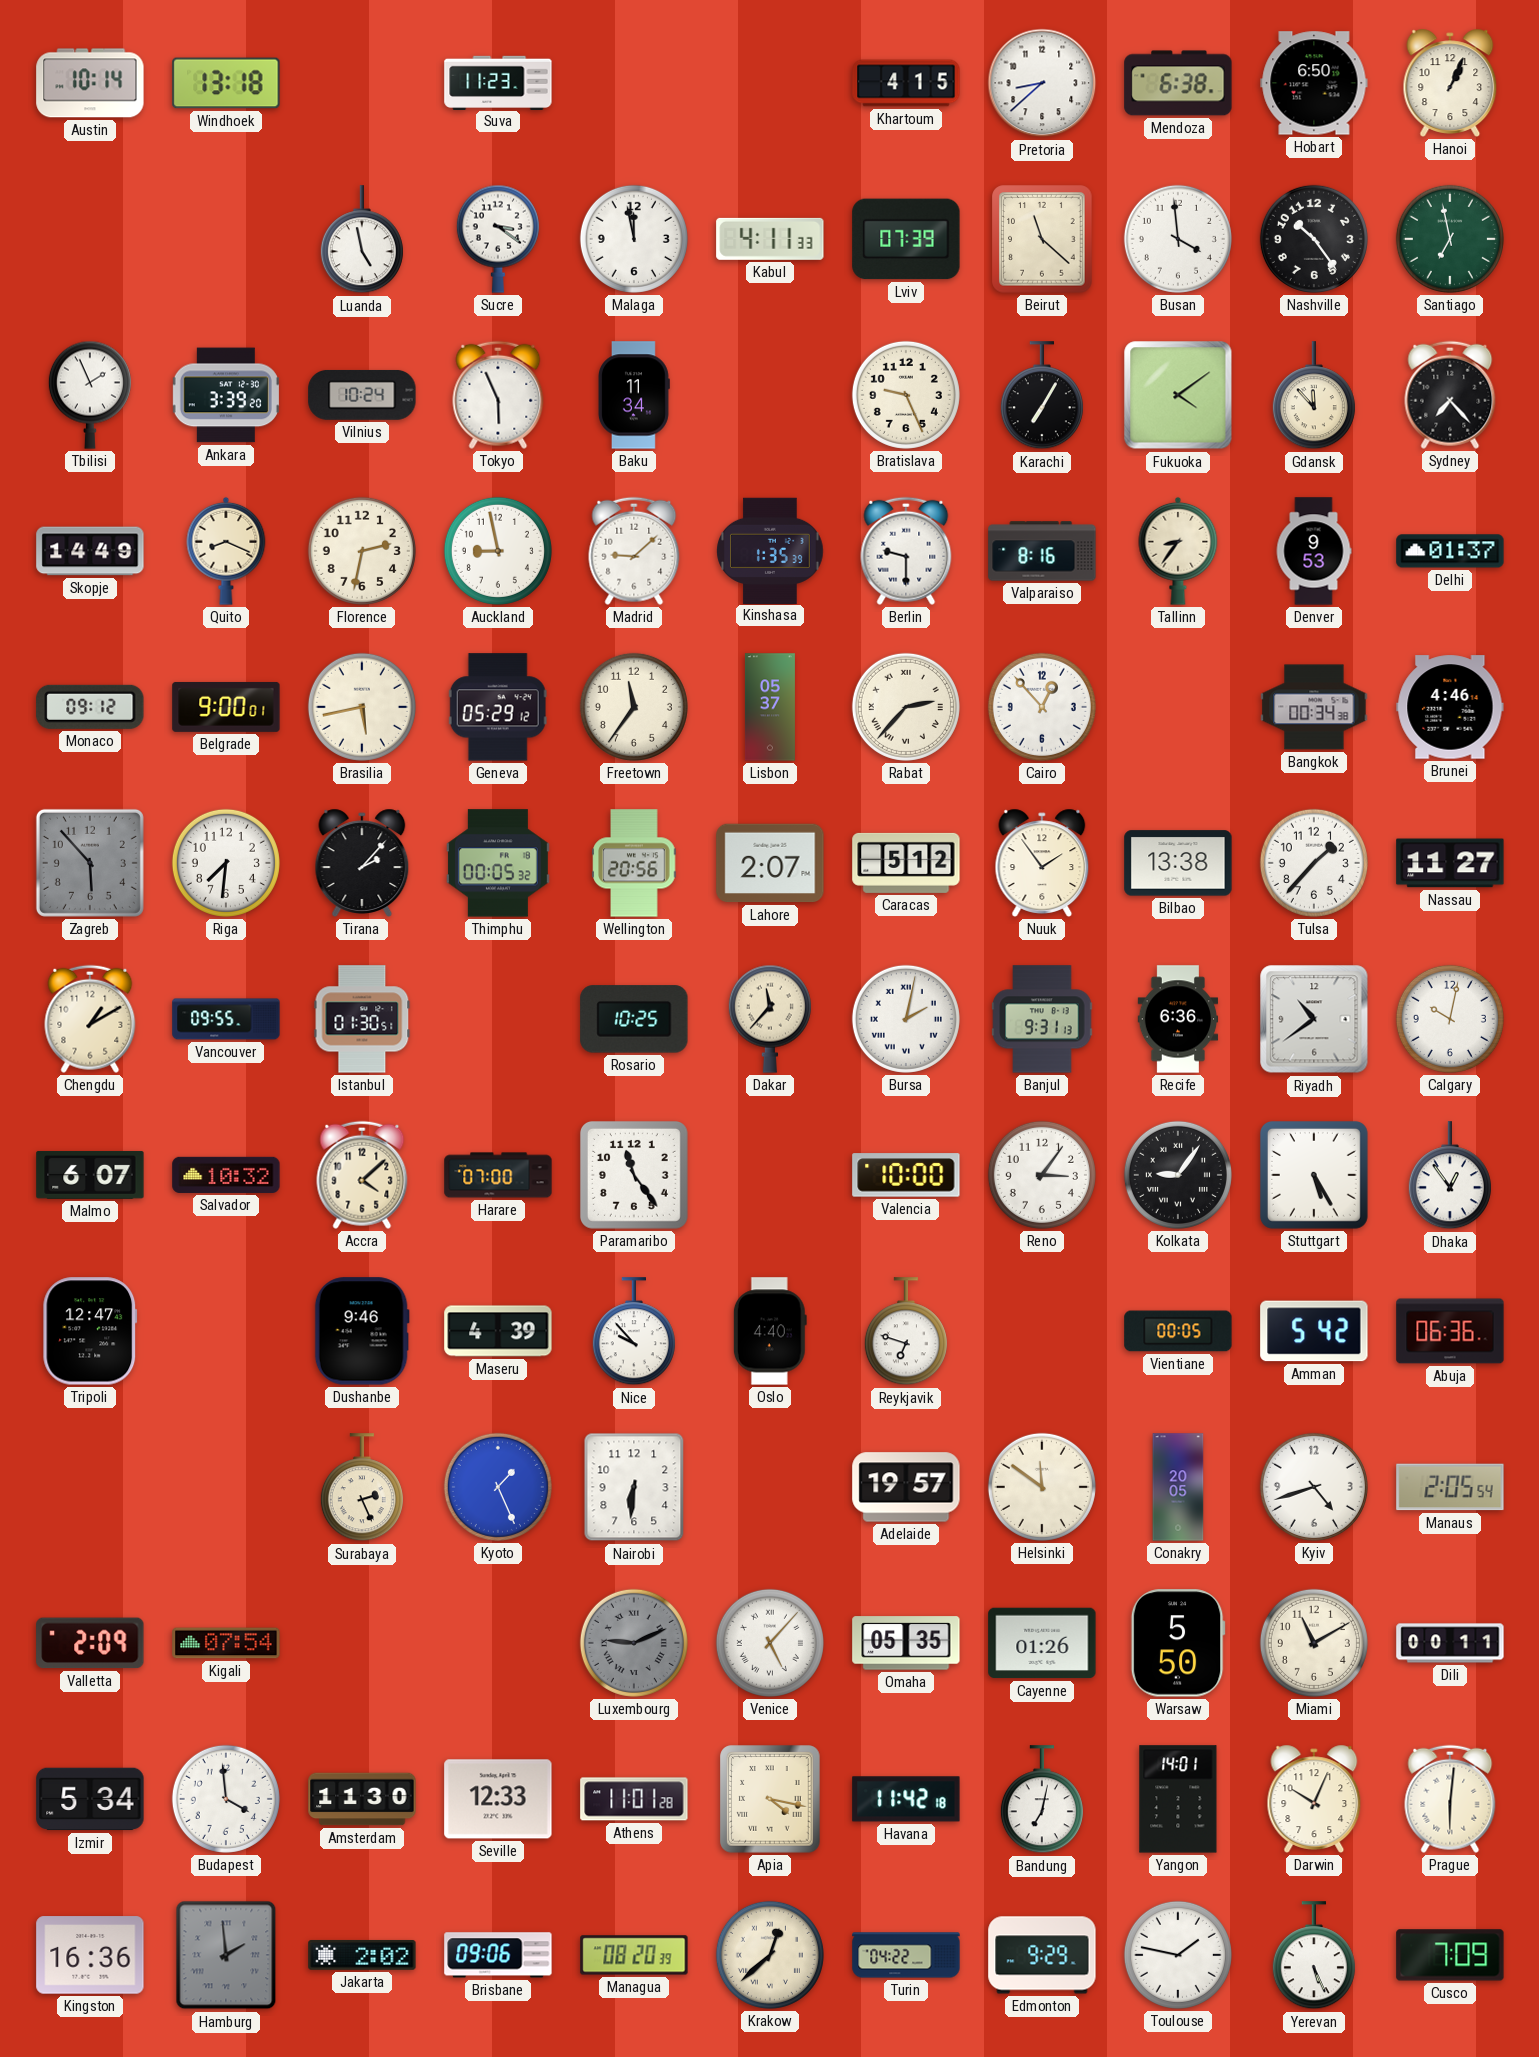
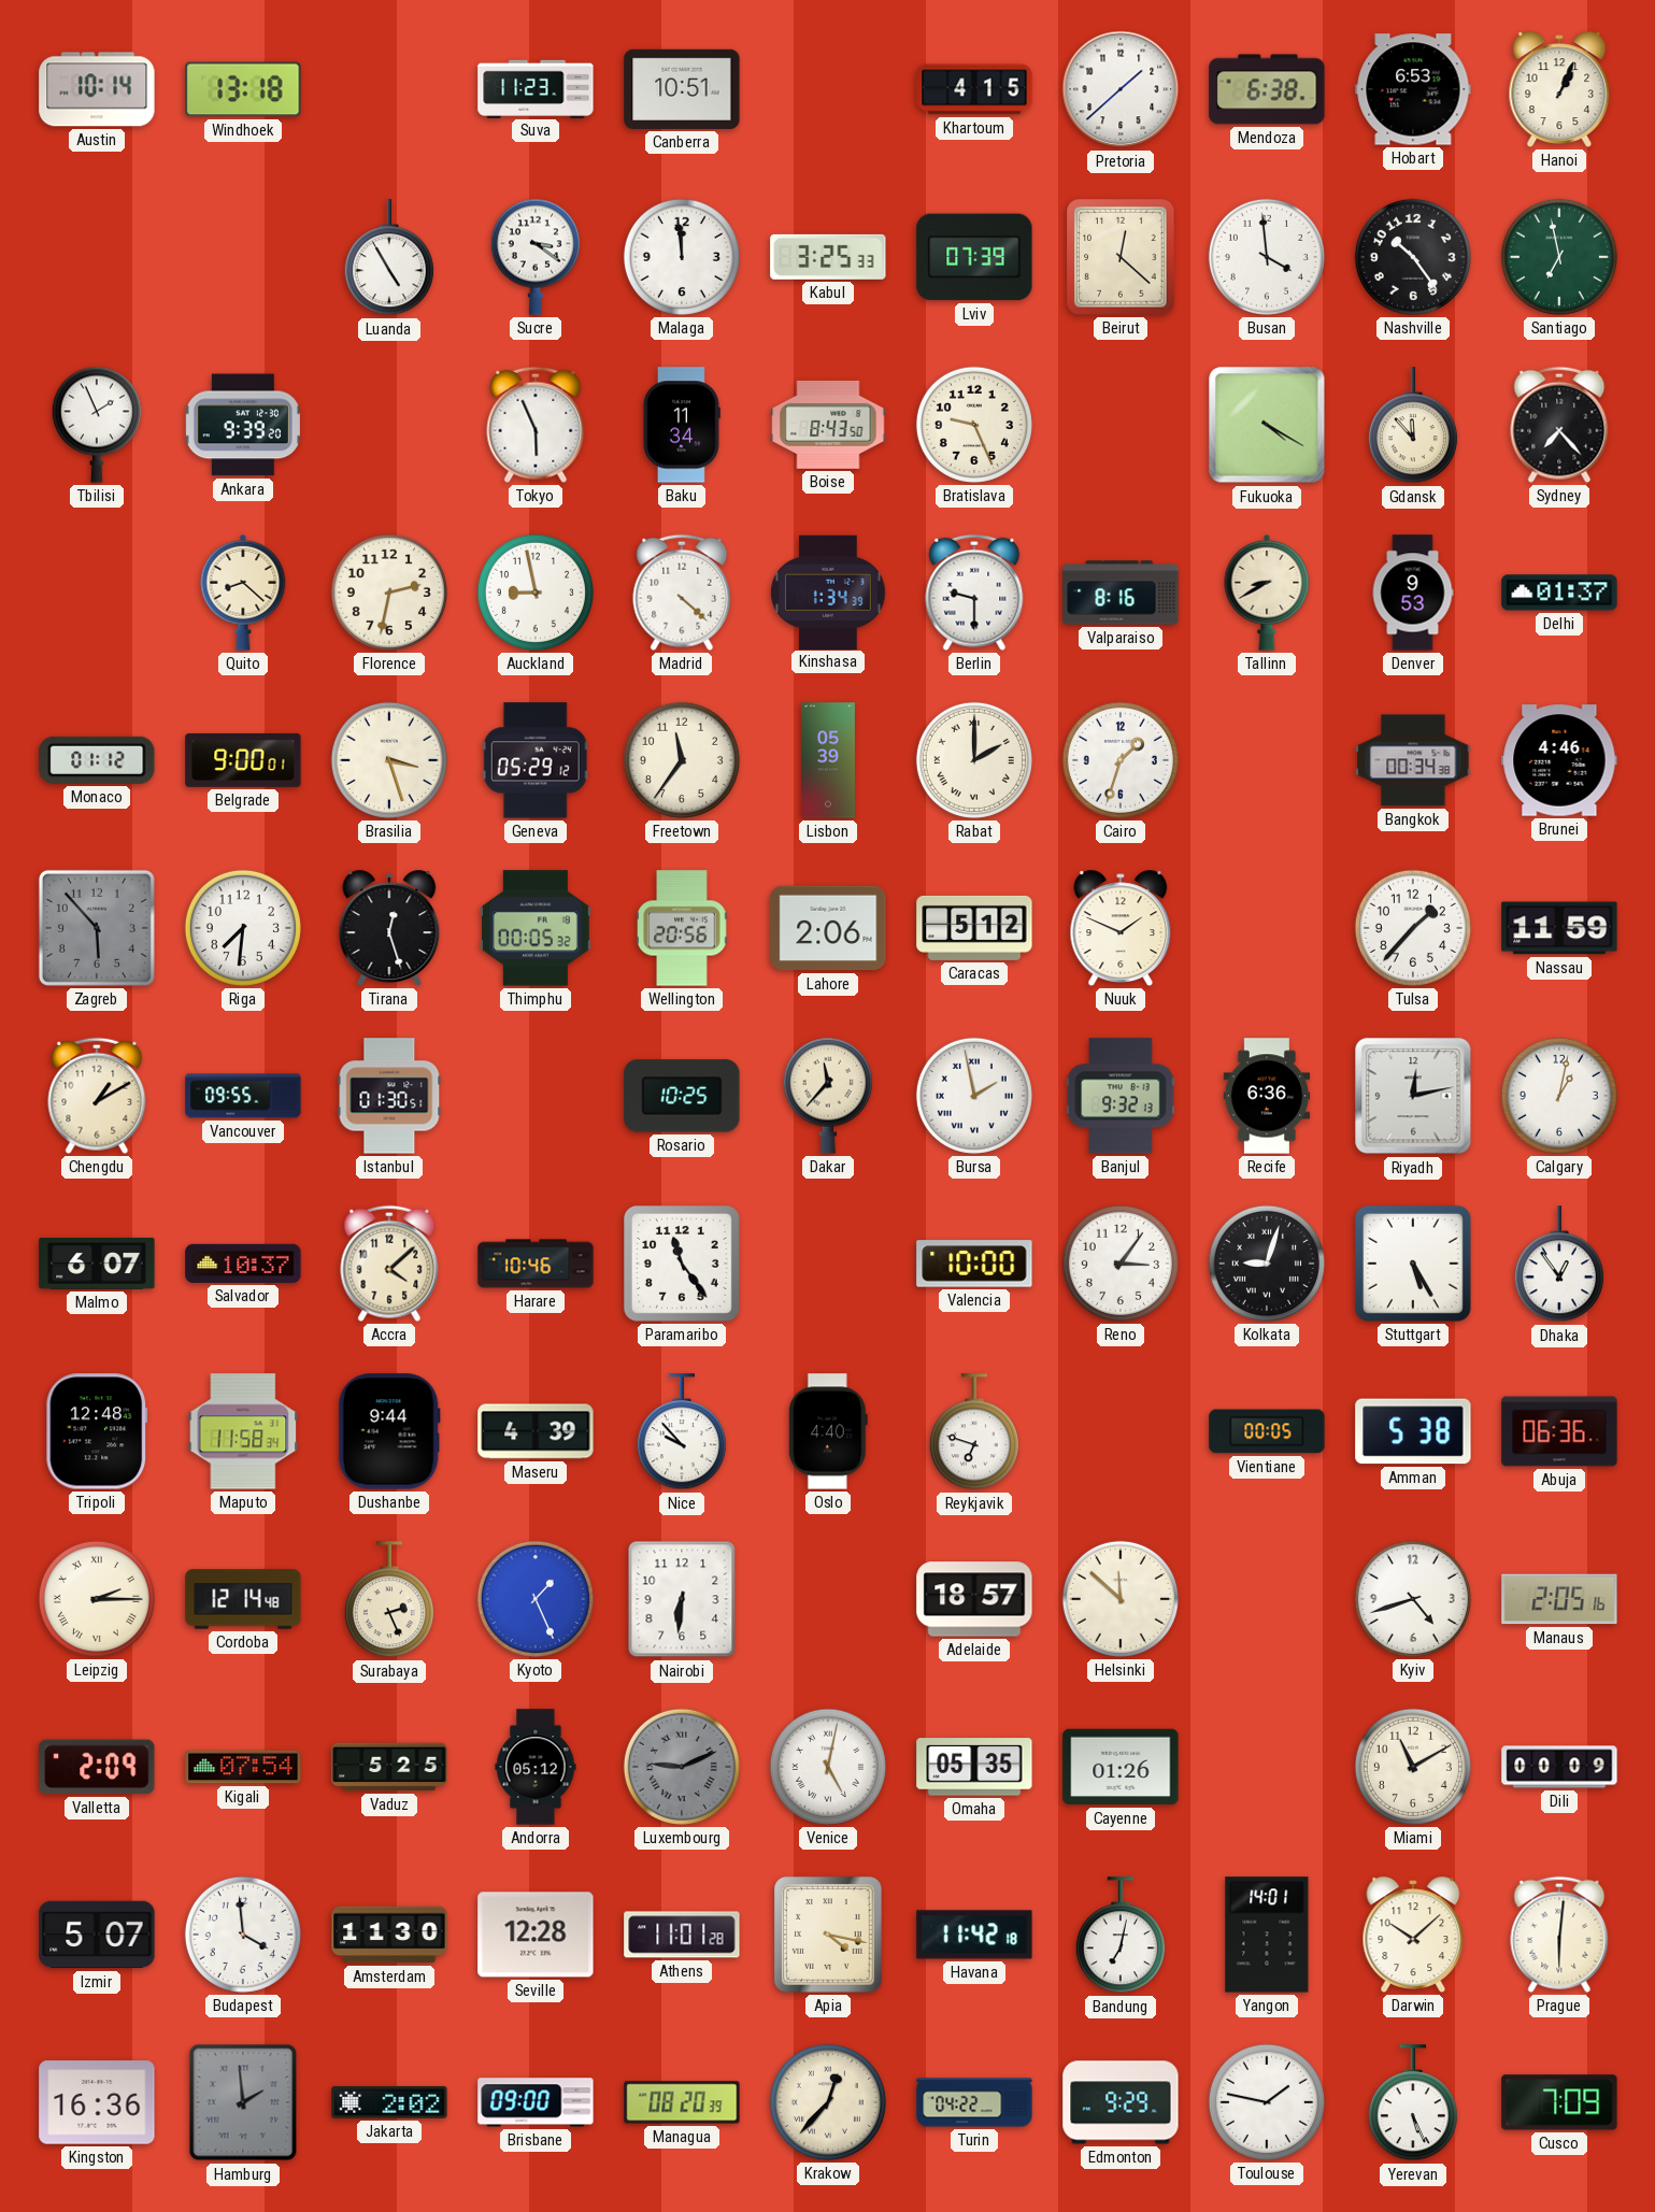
Canberra: none -> 10:51 (682, 89)
Pretoria: 8:38 -> 1:38 (1121, 89)
Hobart: 6:50 -> 6:53 (1413, 89)
Luanda: 4:58 -> 4:55 (389, 258)
Malaga: 11:58 -> 11:59 (682, 257)
Kabul: 4:11 -> 3:25 (828, 257)
Beirut: 11:22 -> 12:22 (1121, 257)
Ankara: 3:39 -> 9:39 (243, 425)
Vilnius: 10:24 -> none (362, 395)
Boise: none -> 8:43 (828, 425)
Karachi: 7:05 -> none (1042, 396)
Fukuoka: 4:09 -> 4:20 (1267, 425)
Skopje: 14:49 -> none (90, 551)
Quito: 8:19 -> 8:22 (243, 593)
Madrid: 9:08 -> 4:22 (682, 593)
Kinshasa: 1:35 -> 1:34 (828, 591)
Tallinn: 8:36 -> 8:40 (1267, 593)
Monaco: 09:12 -> 01:12 (97, 760)
Brasilia: 5:43 -> 3:27 (389, 760)
Lisbon: 05:37 -> 05:39 (828, 760)
Rabat: 2:37 -> 2:00 (974, 760)
Cairo: 12:53 -> 1:33 (1121, 760)
Tirana: 2:07 -> 12:27 (389, 928)
Lahore: 2:07 -> 2:06 (828, 928)
Nuuk: 1:54 -> 1:49 (1121, 928)
Bilbao: 13:38 -> none (1178, 863)
Nassau: 11:27 -> 11:59 (1559, 928)
Bursa: 2:02 -> 1:58 (974, 1096)
Banjul: 9:31 -> 9:32 (1121, 1096)
Riyadh: 10:39 -> 12:13 (1413, 1096)
Calgary: 10:02 -> 1:02 (1559, 1096)
Salvador: 10:32 -> 10:37 (243, 1264)
Harare: 07:00 -> 10:46 (536, 1264)
Kolkata: 9:06 -> 9:03 (1267, 1264)
Tripoli: 12:47 -> 12:48 (97, 1431)
Maputo: none -> 11:58 (243, 1431)
Dushanbe: 9:46 -> 9:44 (389, 1431)
Amman: 5:42 -> 5:38 (1413, 1431)
Leipzig: none -> 2:15 (97, 1599)
Cordoba: none -> 12:14 (243, 1599)
Adelaide: 19:57 -> 18:57 (974, 1599)
Helsinki: 11:51 -> 11:52 (1121, 1599)
Conakry: 20:05 -> none (1178, 1487)
Manaus: 2:05:54 -> 2:05:16 (1559, 1599)
Vaduz: none -> 5:25 (389, 1767)
Andorra: none -> 05:12 (536, 1767)
Venice: 5:07 -> 5:02 (828, 1767)
Warsaw: 5:50 -> none (1178, 1643)
Dili: 00:11 -> 00:09 (1559, 1767)
Izmir: 5:34 -> 5:07 (97, 1935)
Seville: 12:33 -> 12:28 (536, 1935)
Darwin: 10:04 -> 10:08 (1413, 1935)
Brisbane: 09:06 -> 09:00 (536, 2102)
Krakow: 12:38 -> 12:37 (828, 2102)
